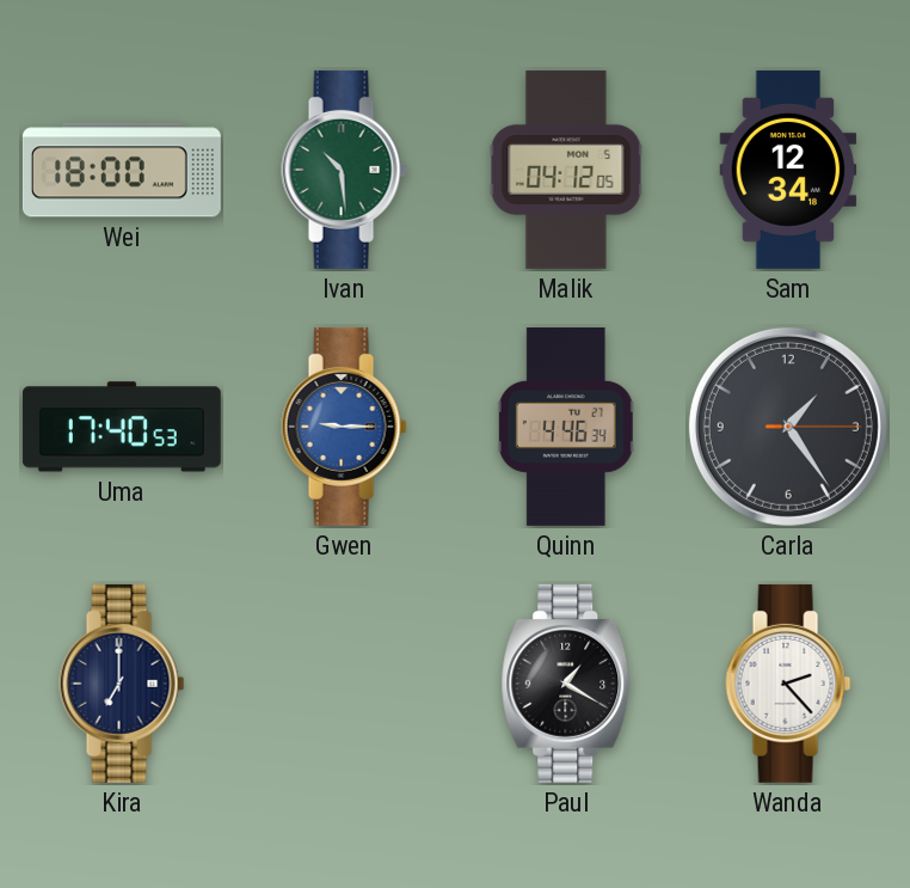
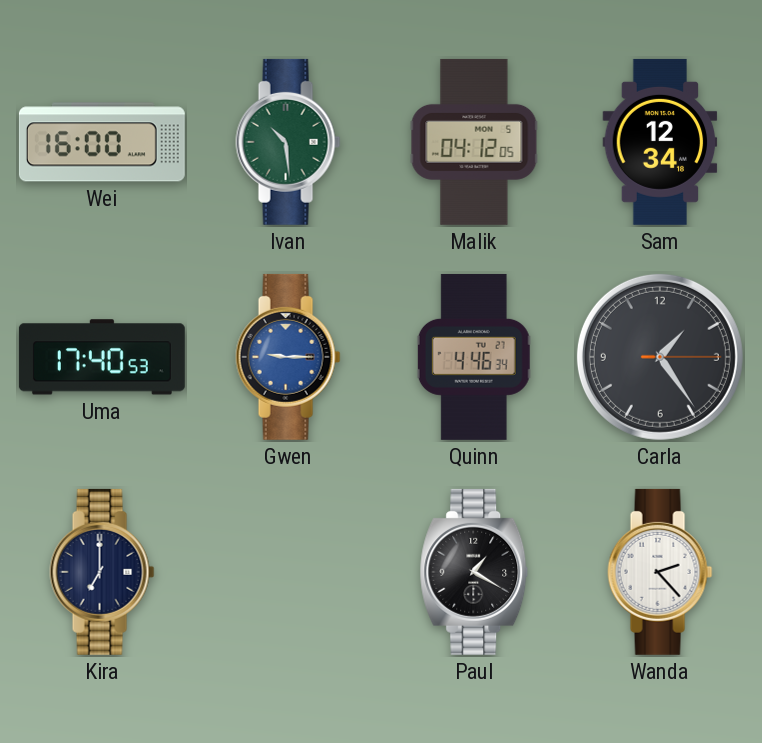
Wei: 18:00 -> 16:00 (102, 142)
